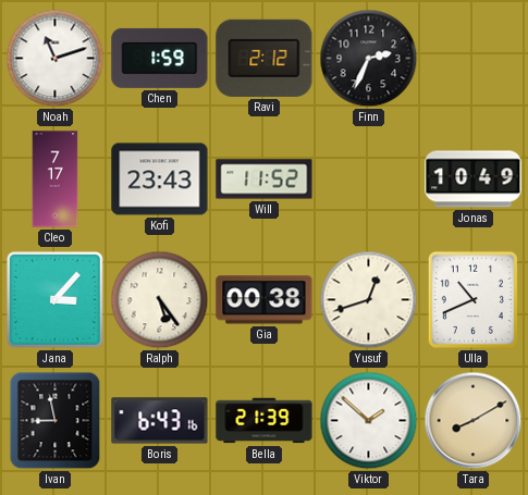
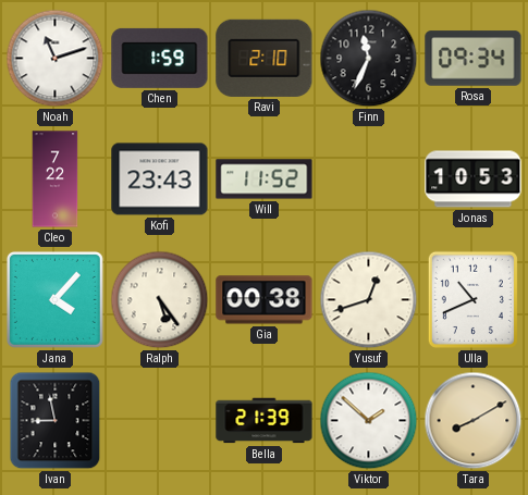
Ravi: 2:12 -> 2:10 (265, 58)
Finn: 2:34 -> 11:34 (369, 59)
Rosa: none -> 09:34 (474, 59)
Cleo: 7:17 -> 7:22 (56, 180)
Jonas: 10:49 -> 10:53 (474, 180)
Jana: 3:07 -> 4:07 (54, 299)
Boris: 6:43 -> none (160, 421)
